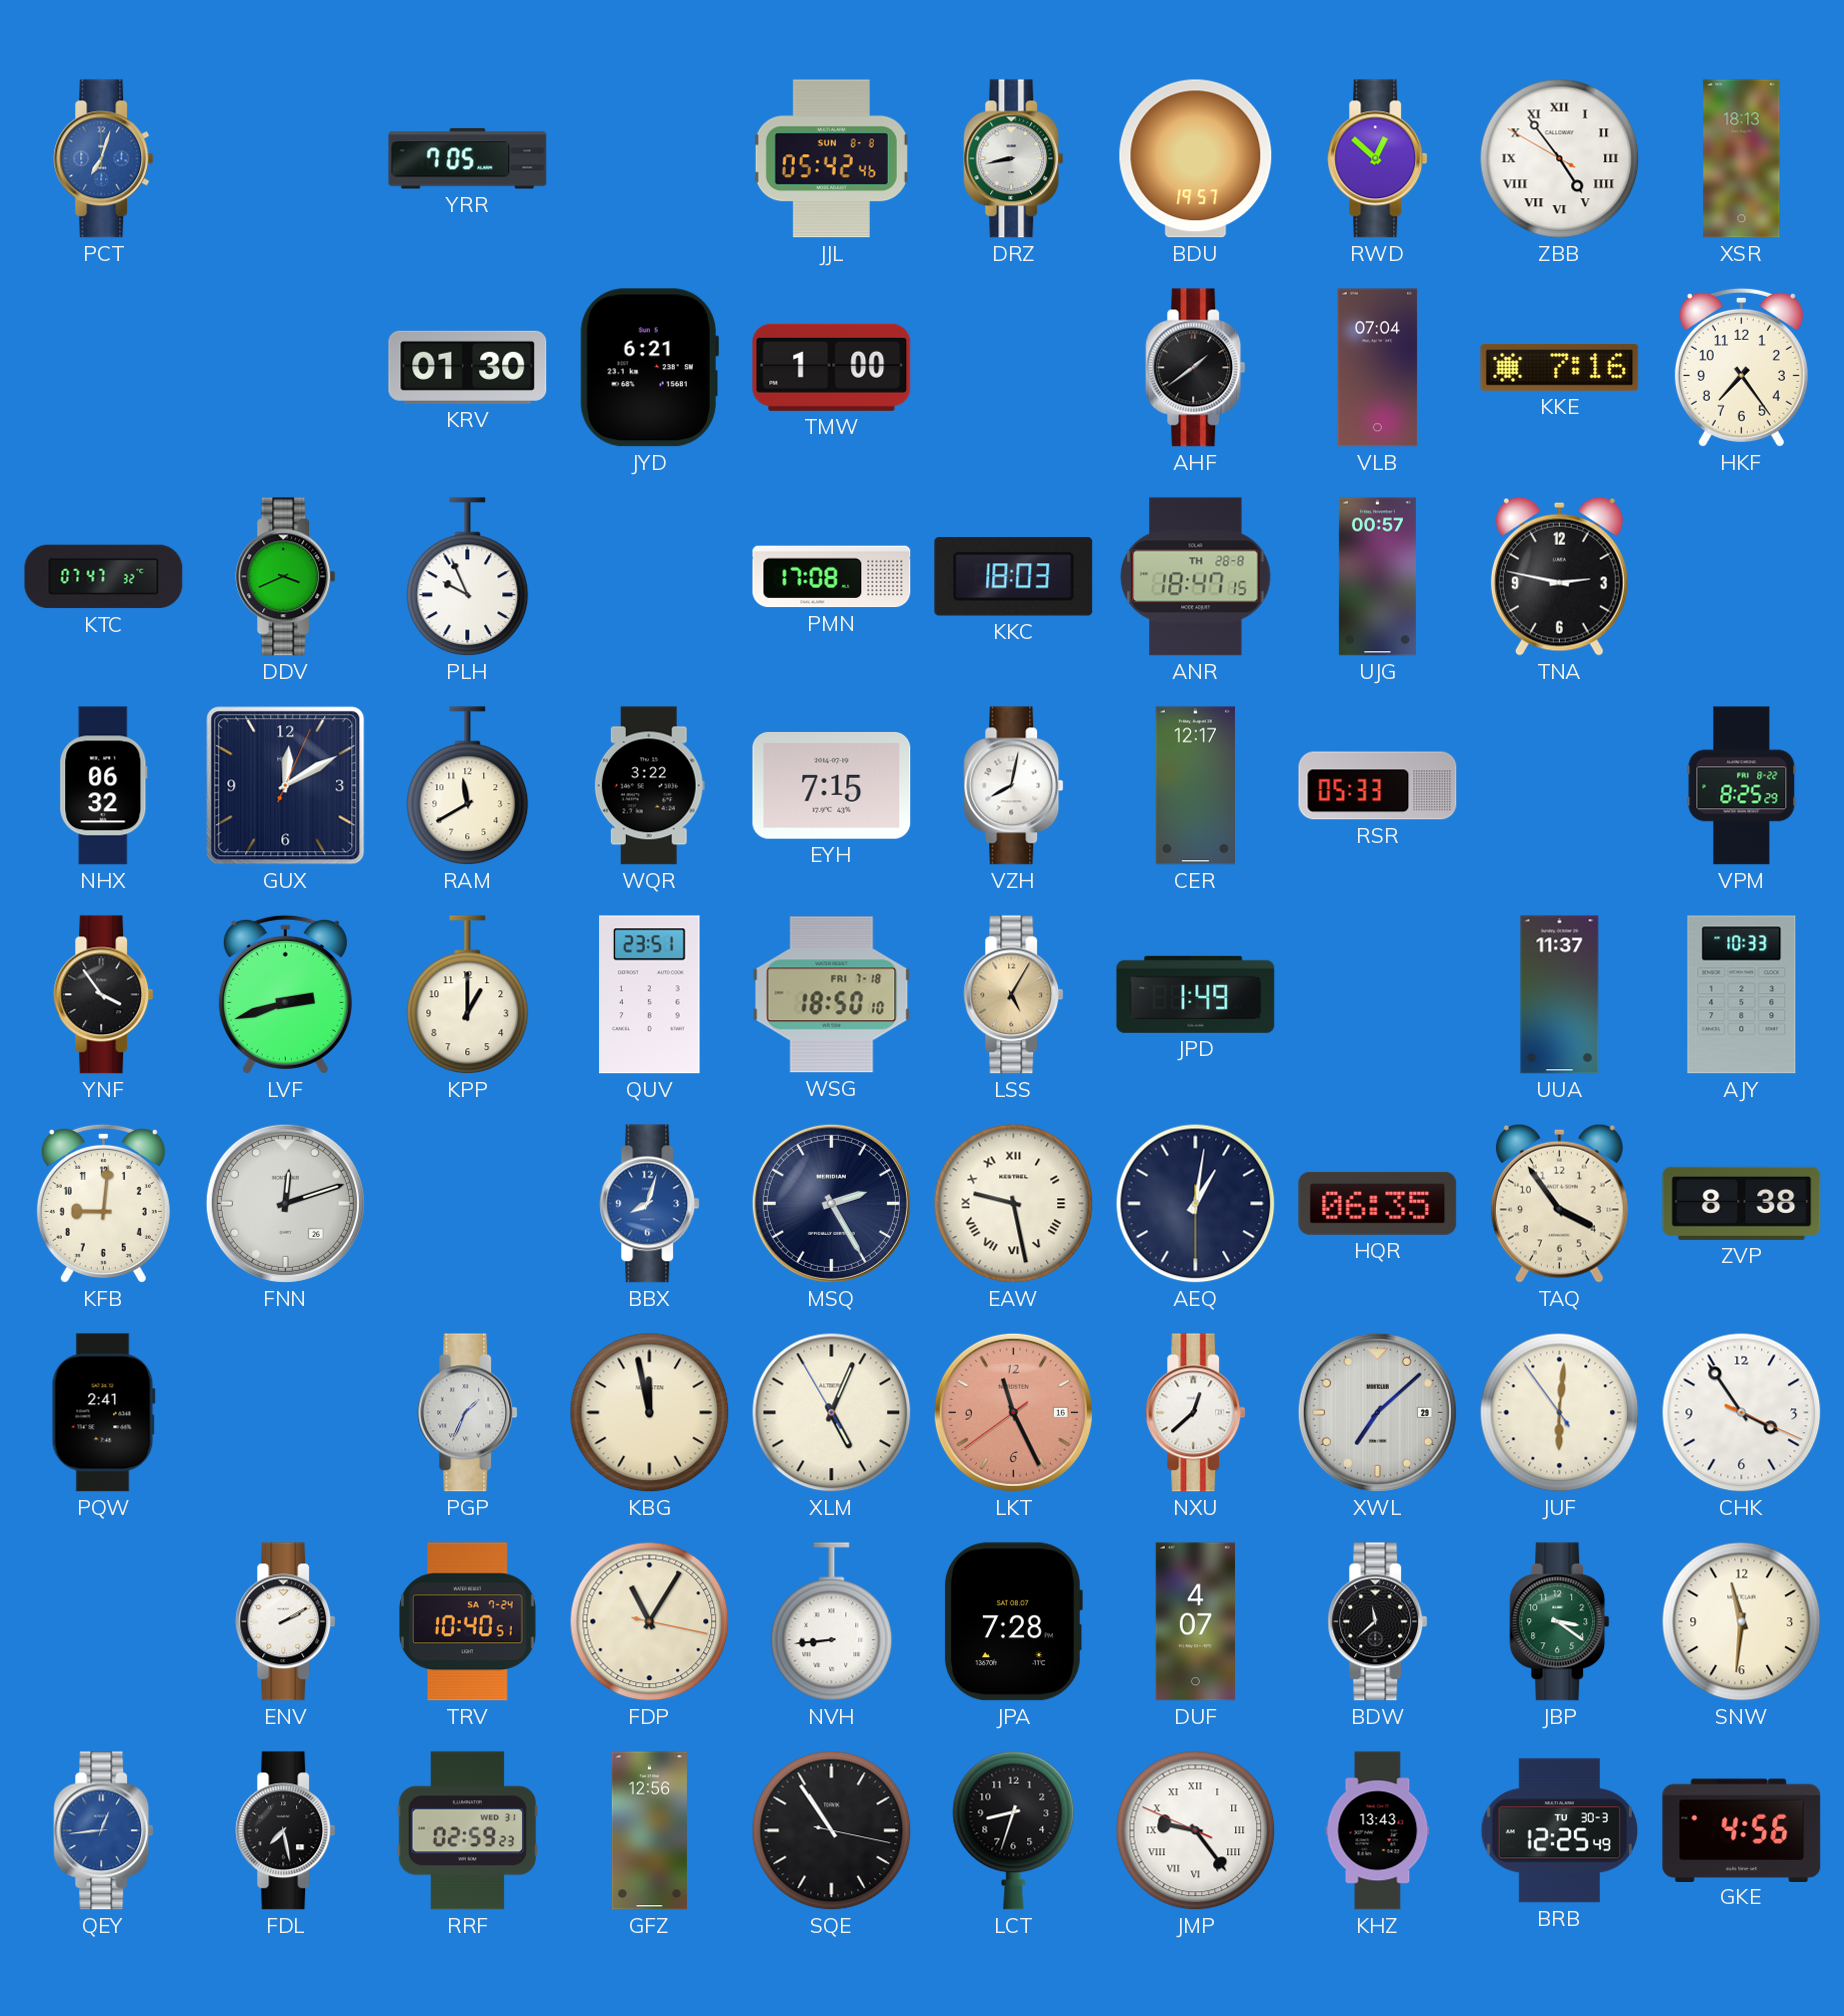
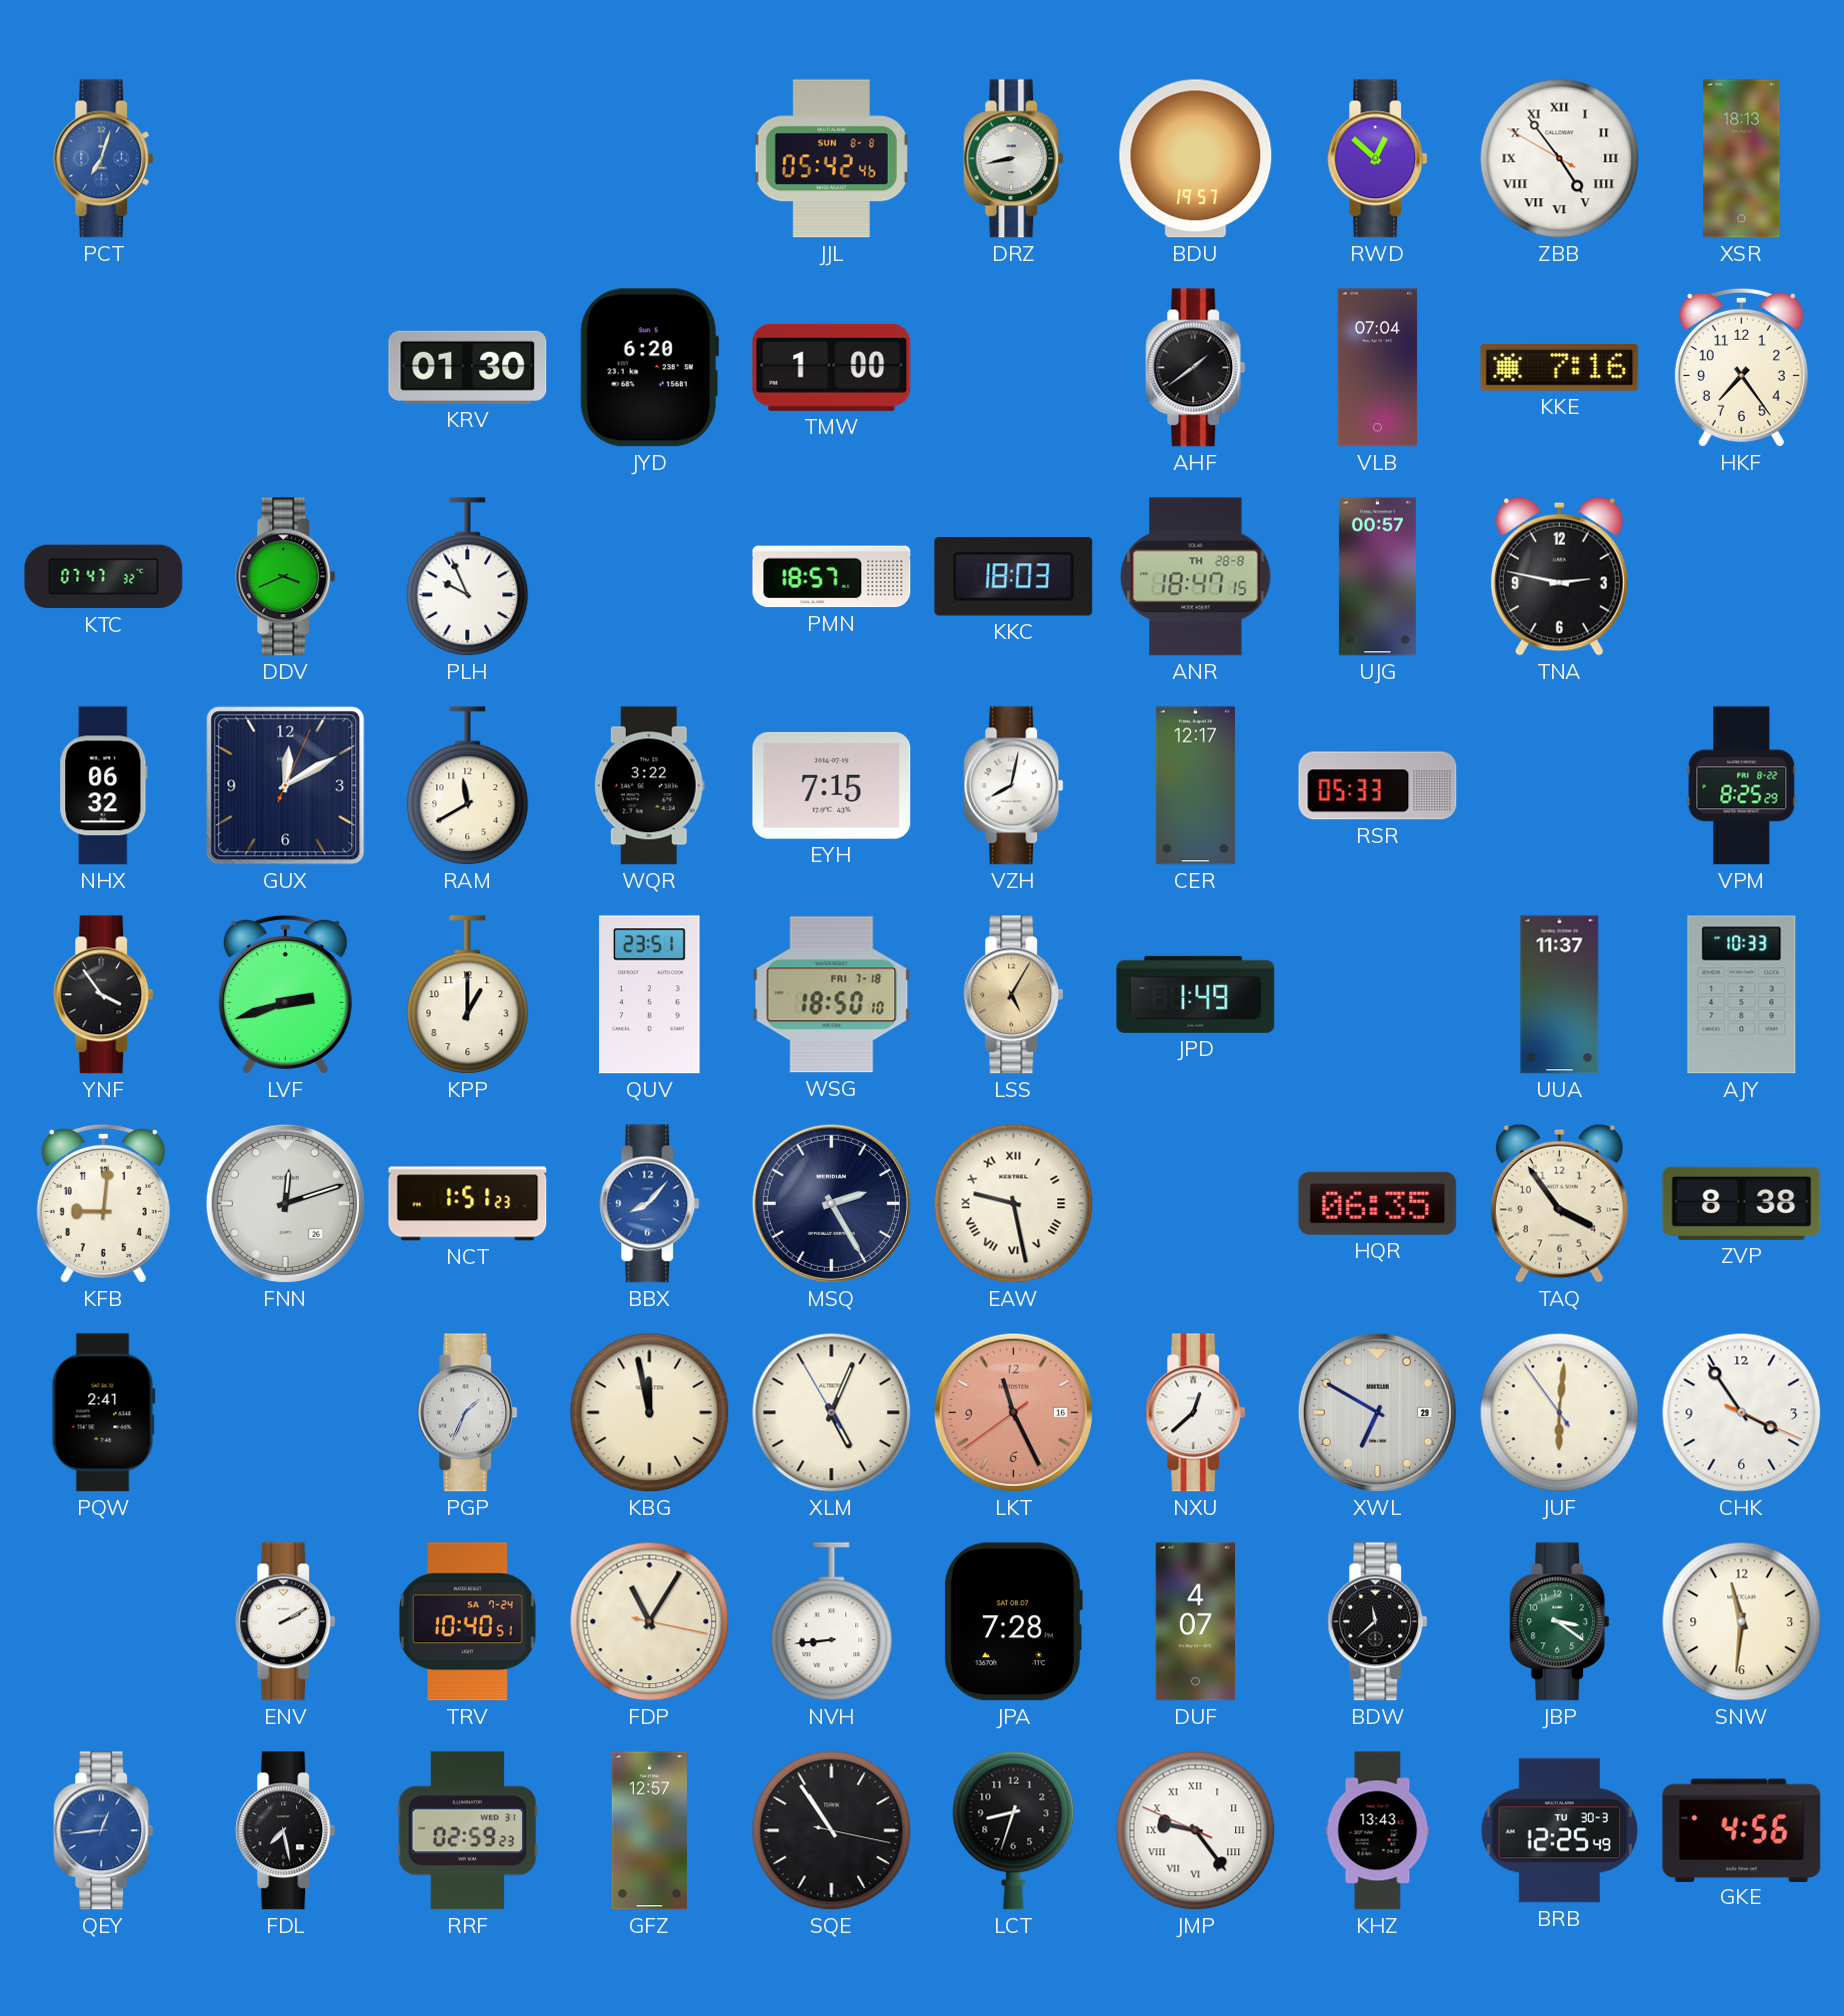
YRR: 7:05 -> none (468, 159)
JYD: 6:21 -> 6:20 (649, 368)
PMN: 17:08 -> 18:57 (832, 577)
NCT: none -> 1:51 (468, 1204)
BBX: 8:03 -> 8:07 (650, 1204)
AEQ: 1:01 -> none (1196, 1204)
XWL: 7:08 -> 6:50 (1377, 1412)
GFZ: 12:56 -> 12:57 (649, 1831)
